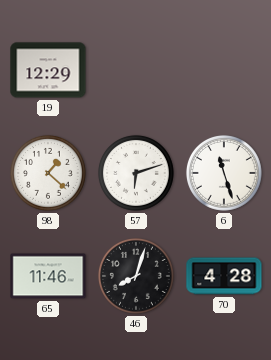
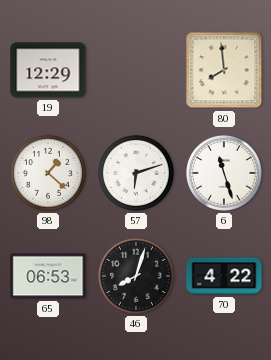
80: none -> 7:59 (224, 70)
65: 11:46 -> 06:53 (48, 276)
70: 4:28 -> 4:22 (224, 276)
